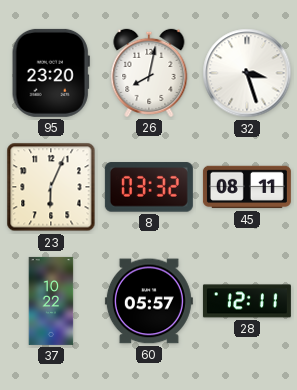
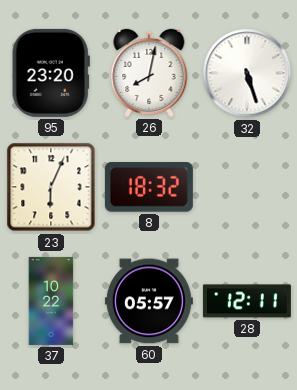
32: 3:27 -> 5:27 (247, 73)
8: 03:32 -> 18:32 (149, 187)
45: 08:11 -> none (247, 187)
